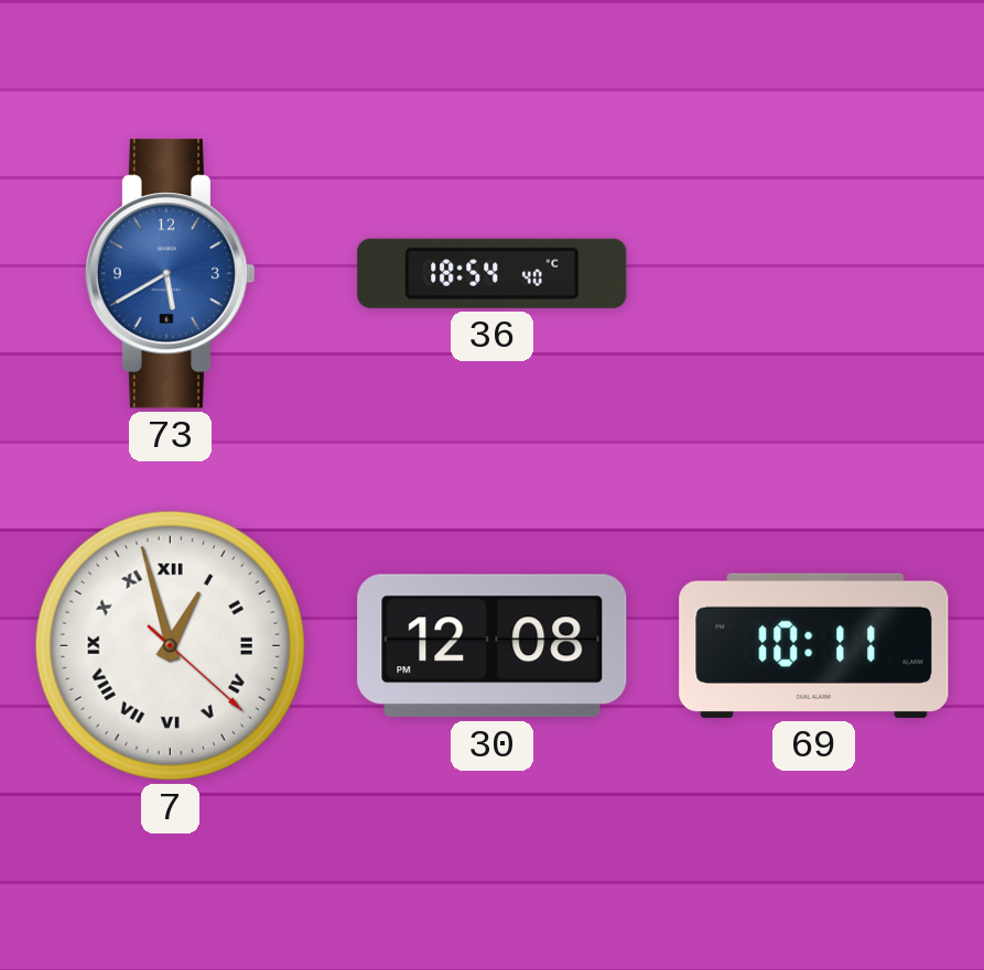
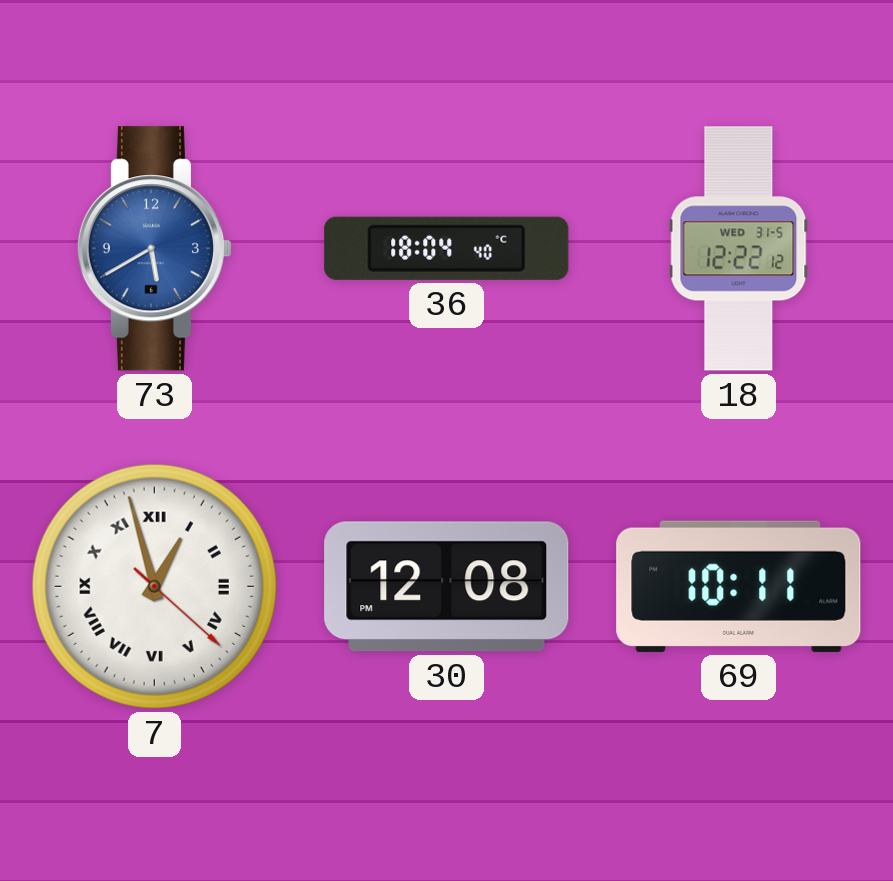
36: 18:54 -> 18:04 (447, 248)
18: none -> 12:22 (739, 249)
